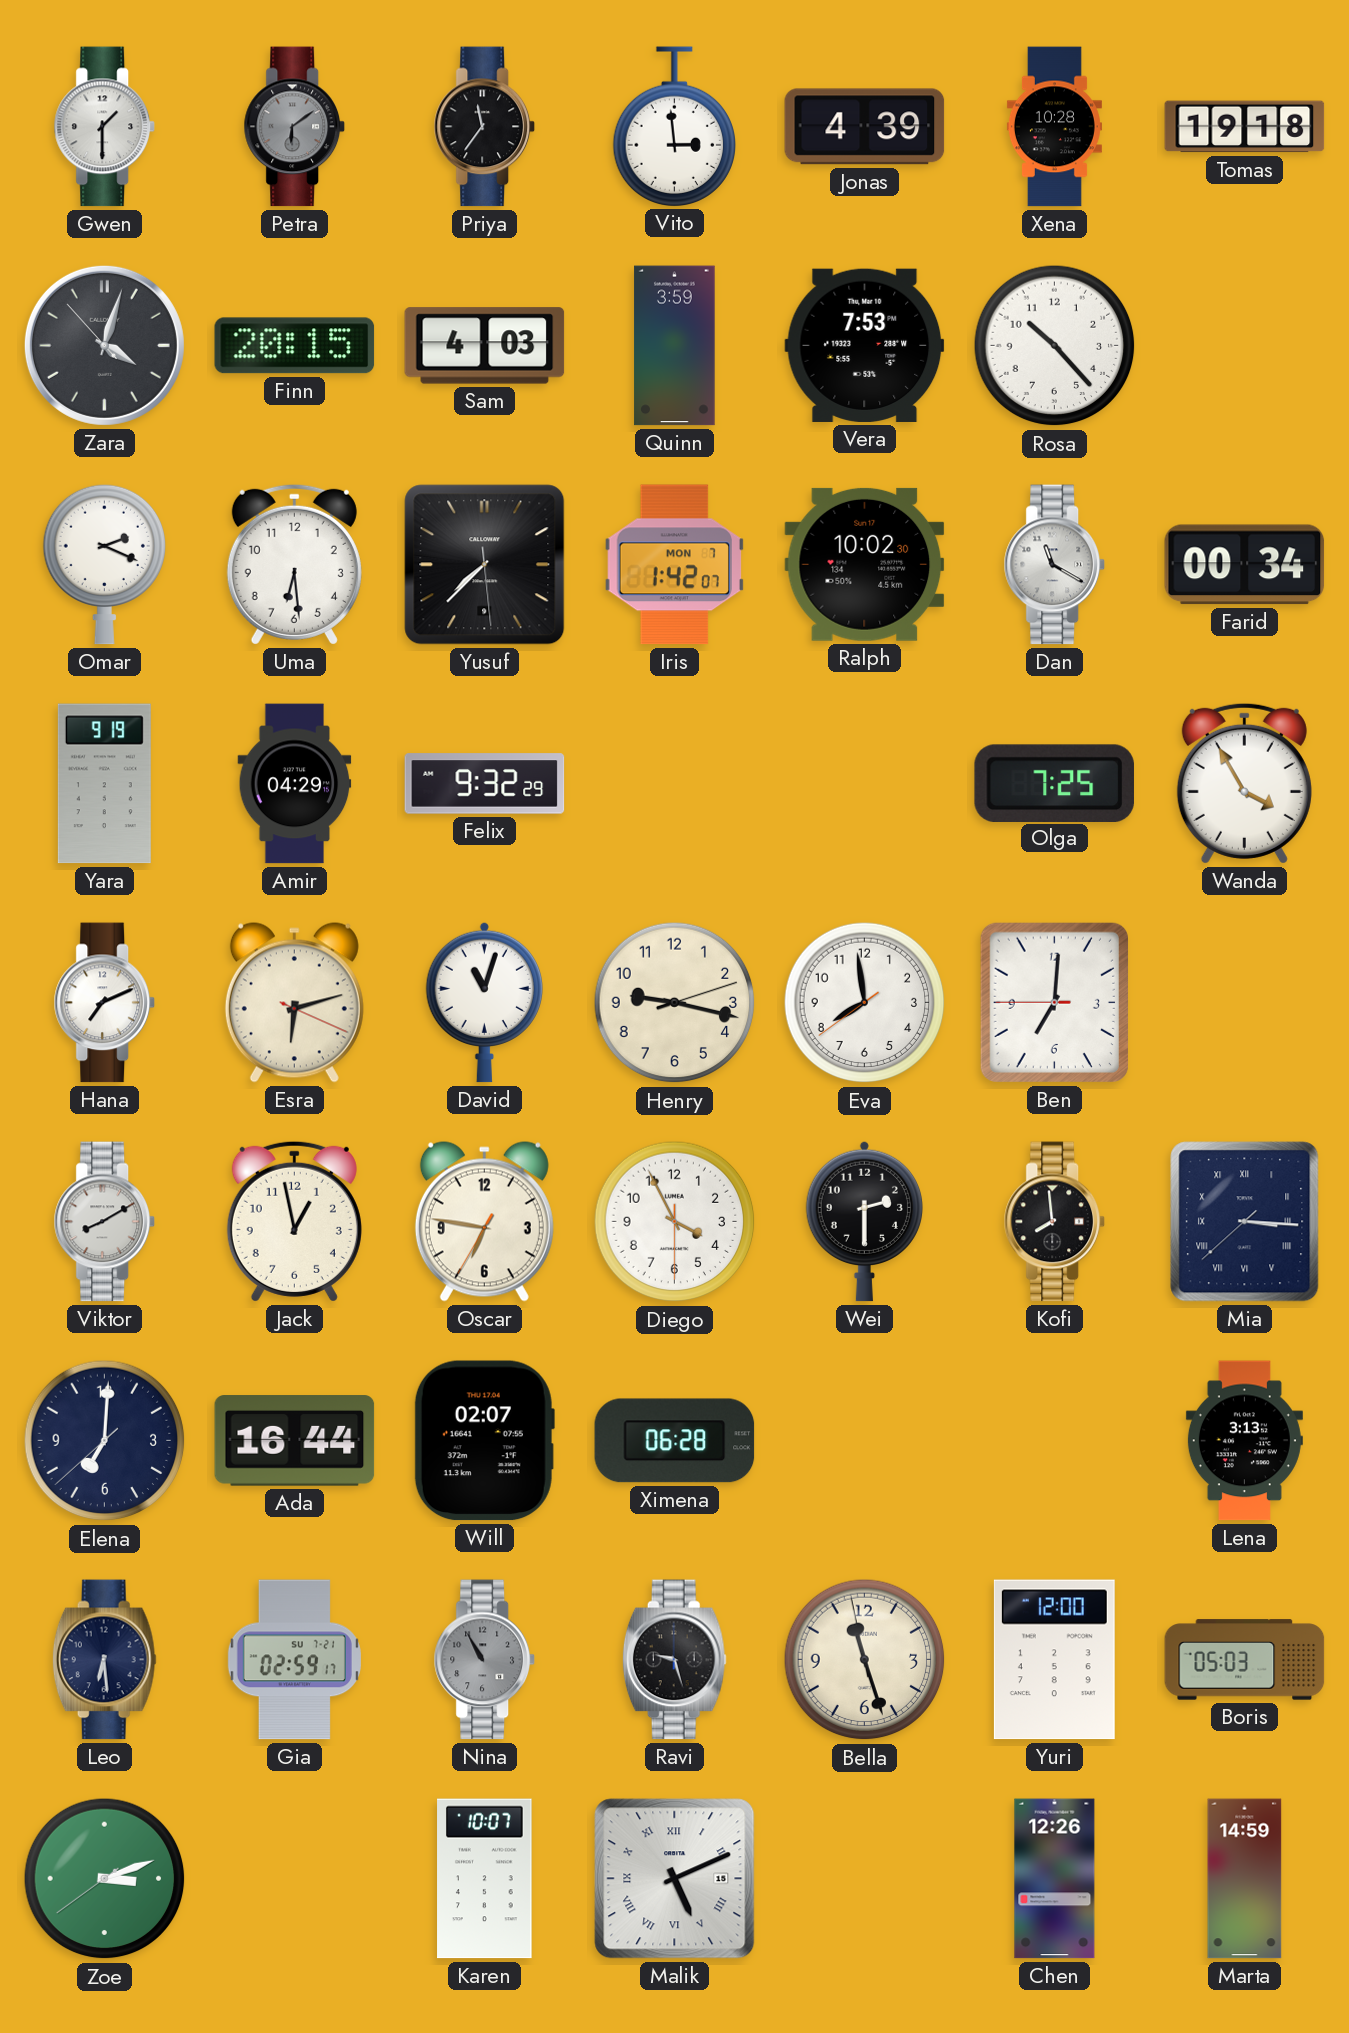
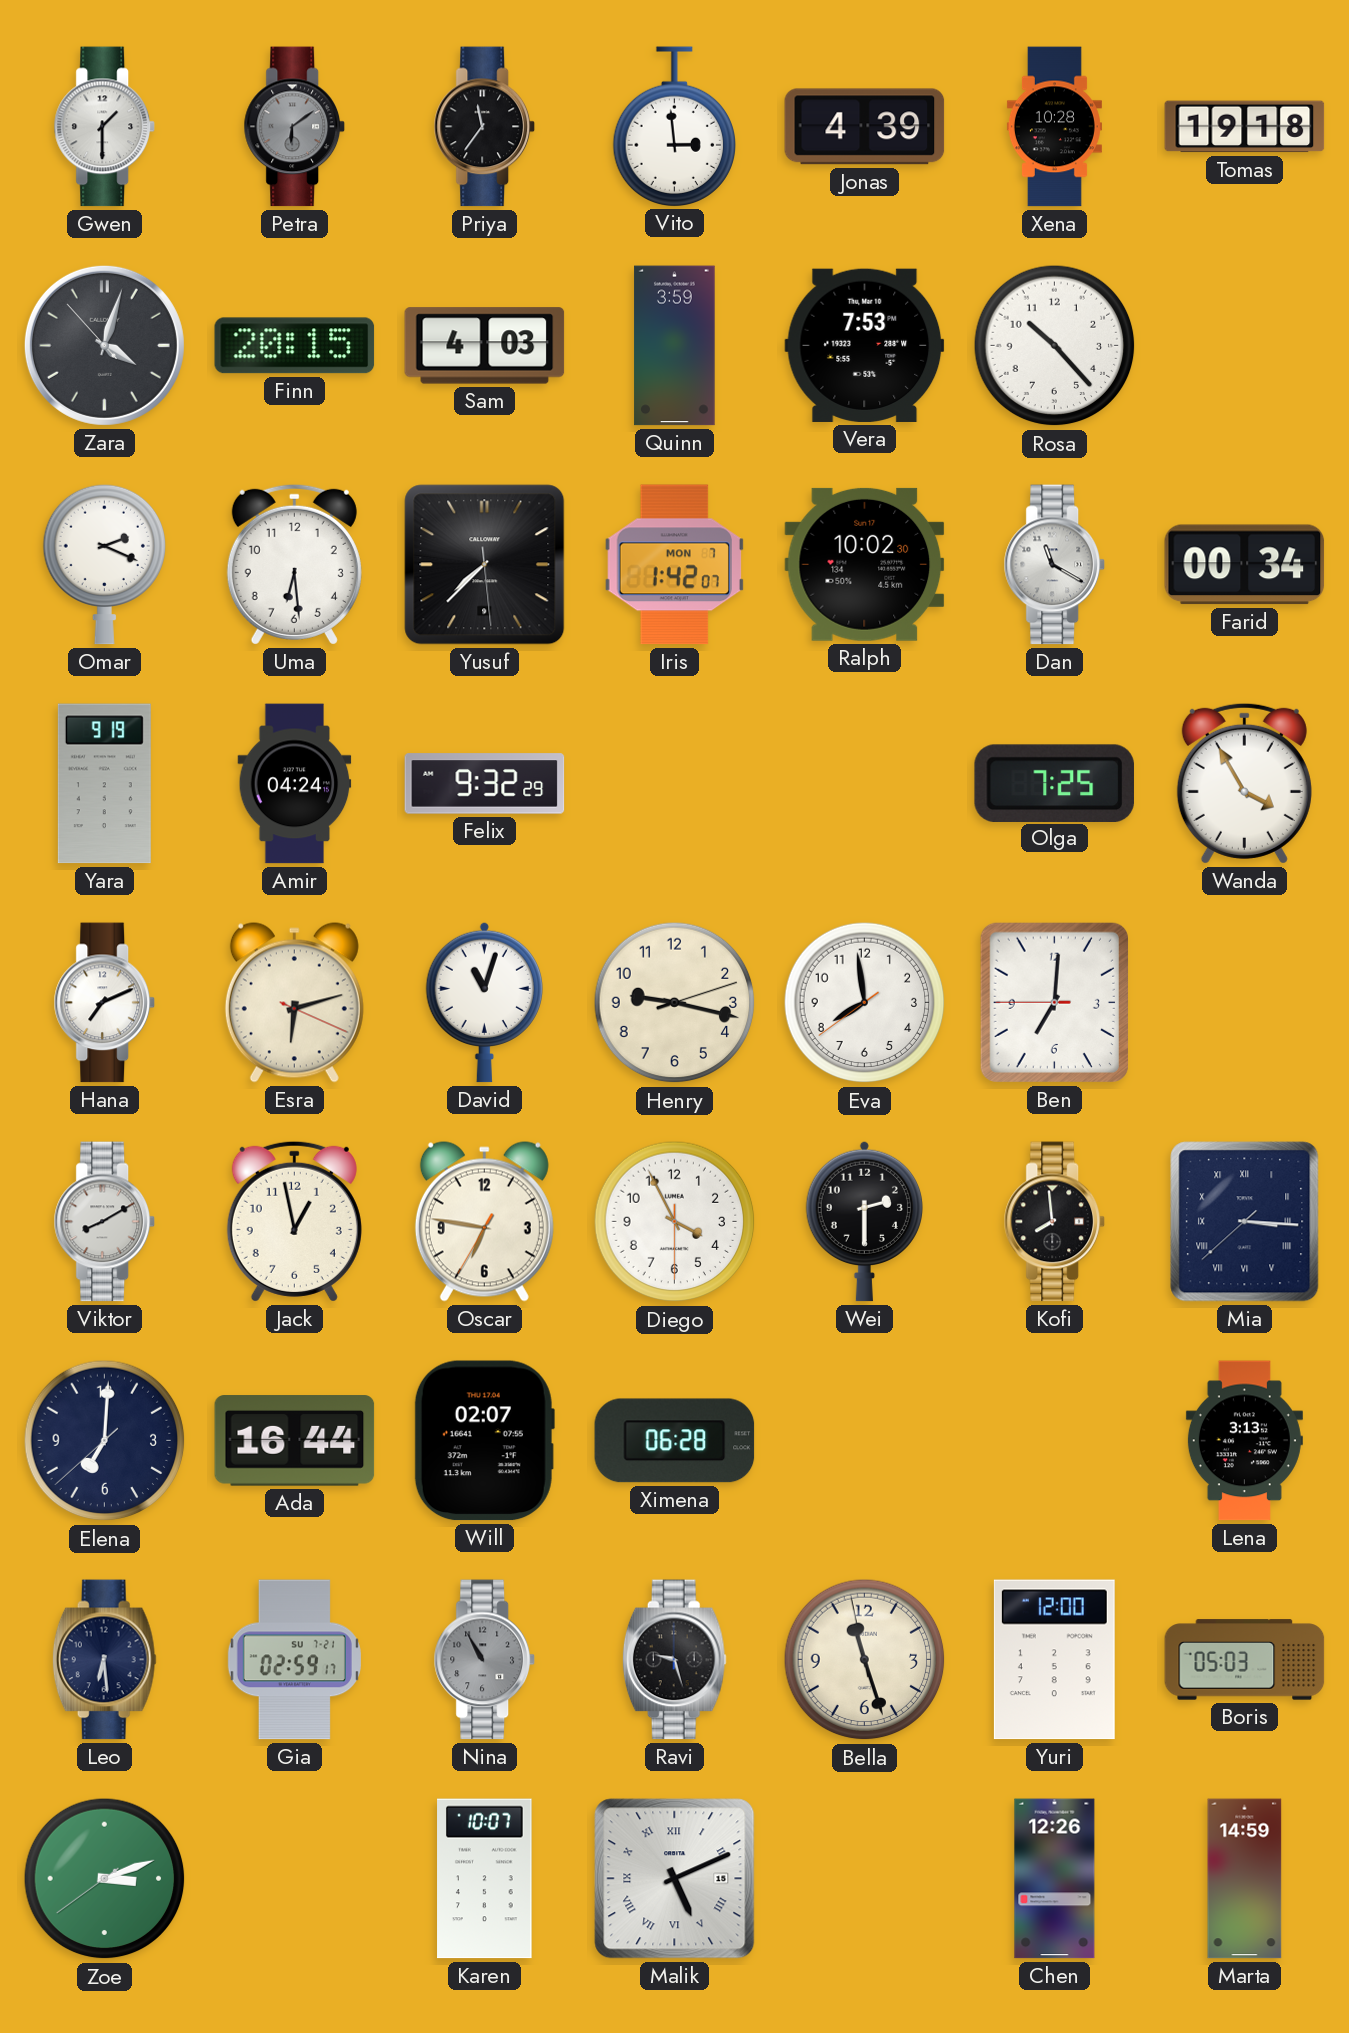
Amir: 04:29 -> 04:24 (295, 784)
